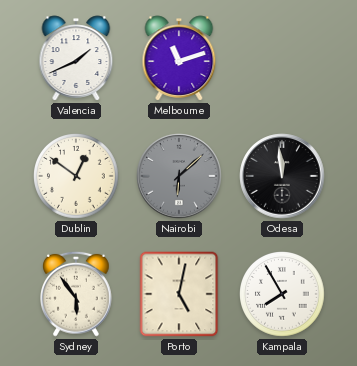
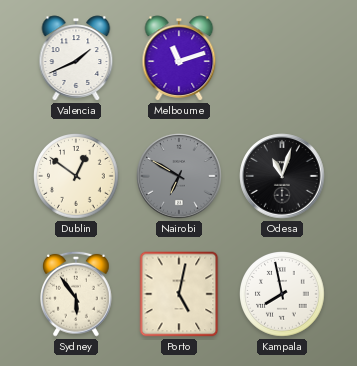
Nairobi: 6:08 -> 6:50 (179, 176)
Odesa: 11:59 -> 11:03 (282, 176)
Kampala: 7:55 -> 7:58 (283, 295)
